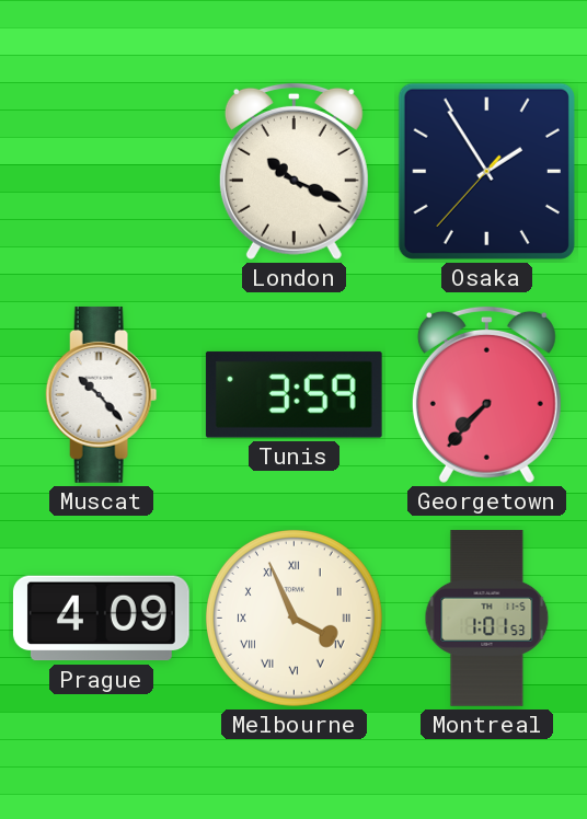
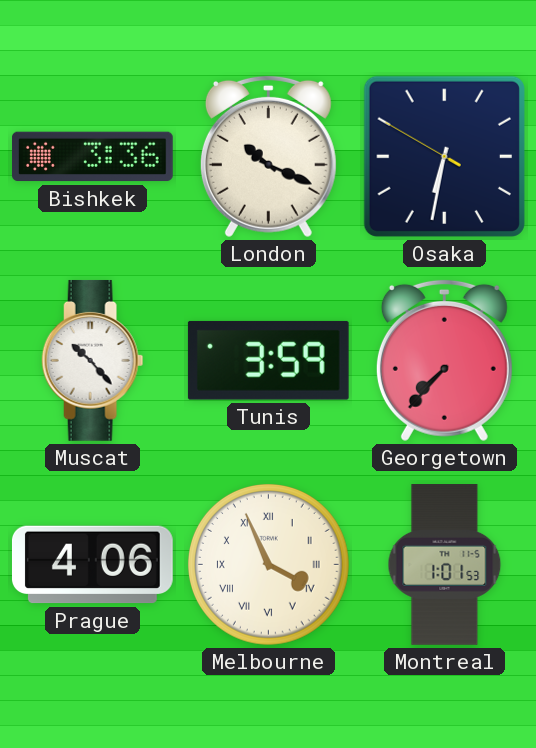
Bishkek: none -> 3:36 (93, 157)
Osaka: 1:54 -> 6:31 (444, 156)
Prague: 4:09 -> 4:06 (92, 565)
